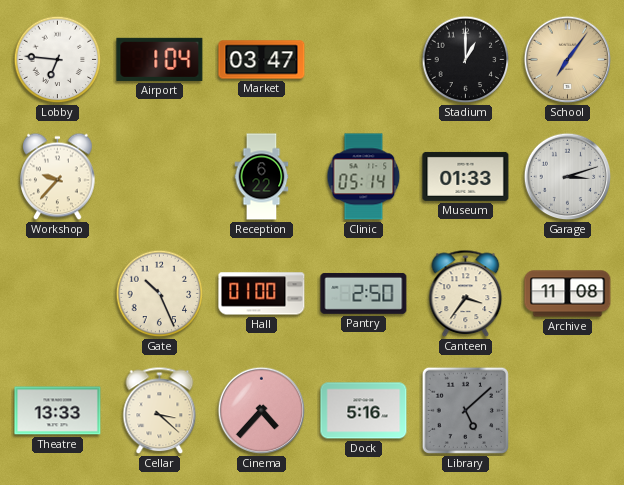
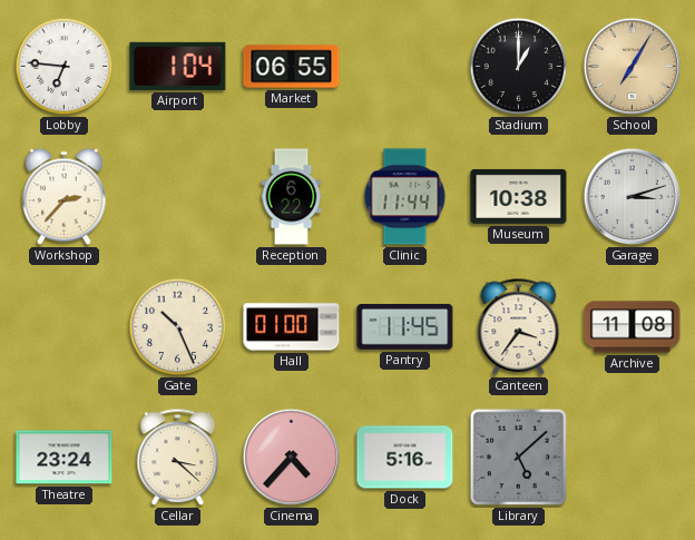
Market: 03:47 -> 06:55 (292, 67)
School: 7:06 -> 7:05 (633, 67)
Workshop: 9:37 -> 2:37 (65, 197)
Clinic: 05:14 -> 11:44 (405, 197)
Museum: 01:33 -> 10:38 (519, 196)
Pantry: 2:50 -> 11:45 (405, 326)
Theatre: 13:33 -> 23:24 (65, 458)
